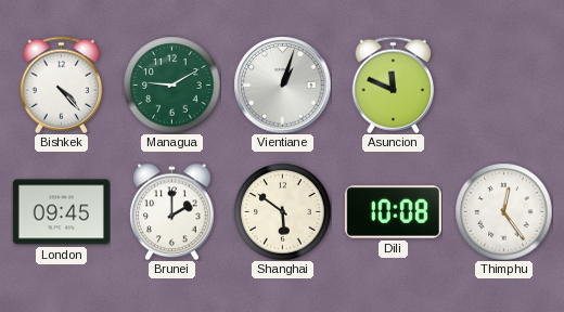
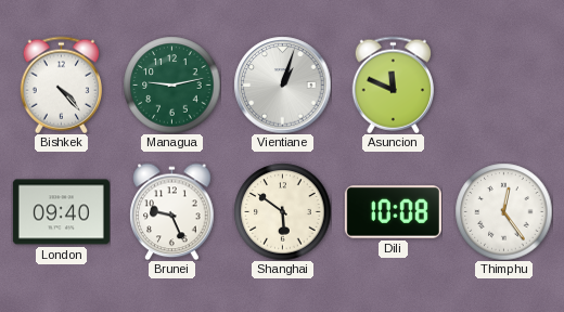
Managua: 9:10 -> 9:13 (171, 84)
London: 09:45 -> 09:40 (61, 212)
Brunei: 2:00 -> 9:26 (172, 211)
